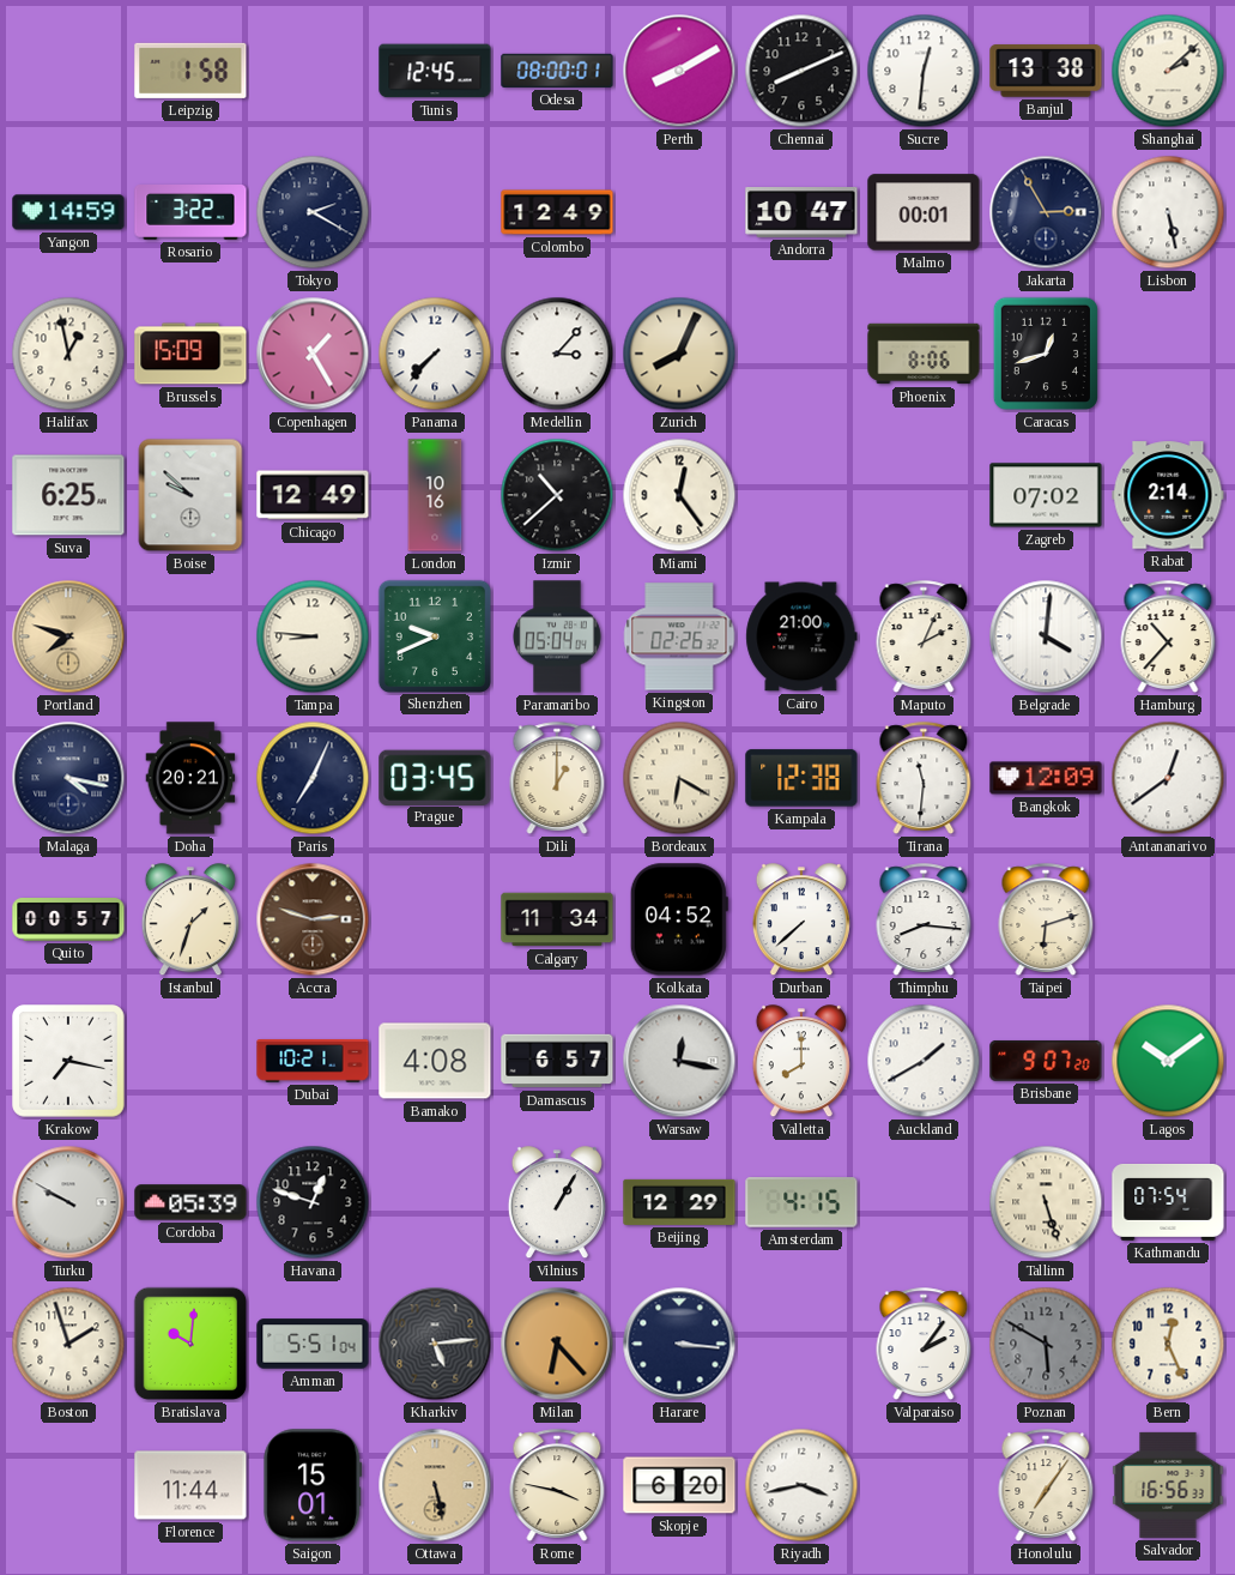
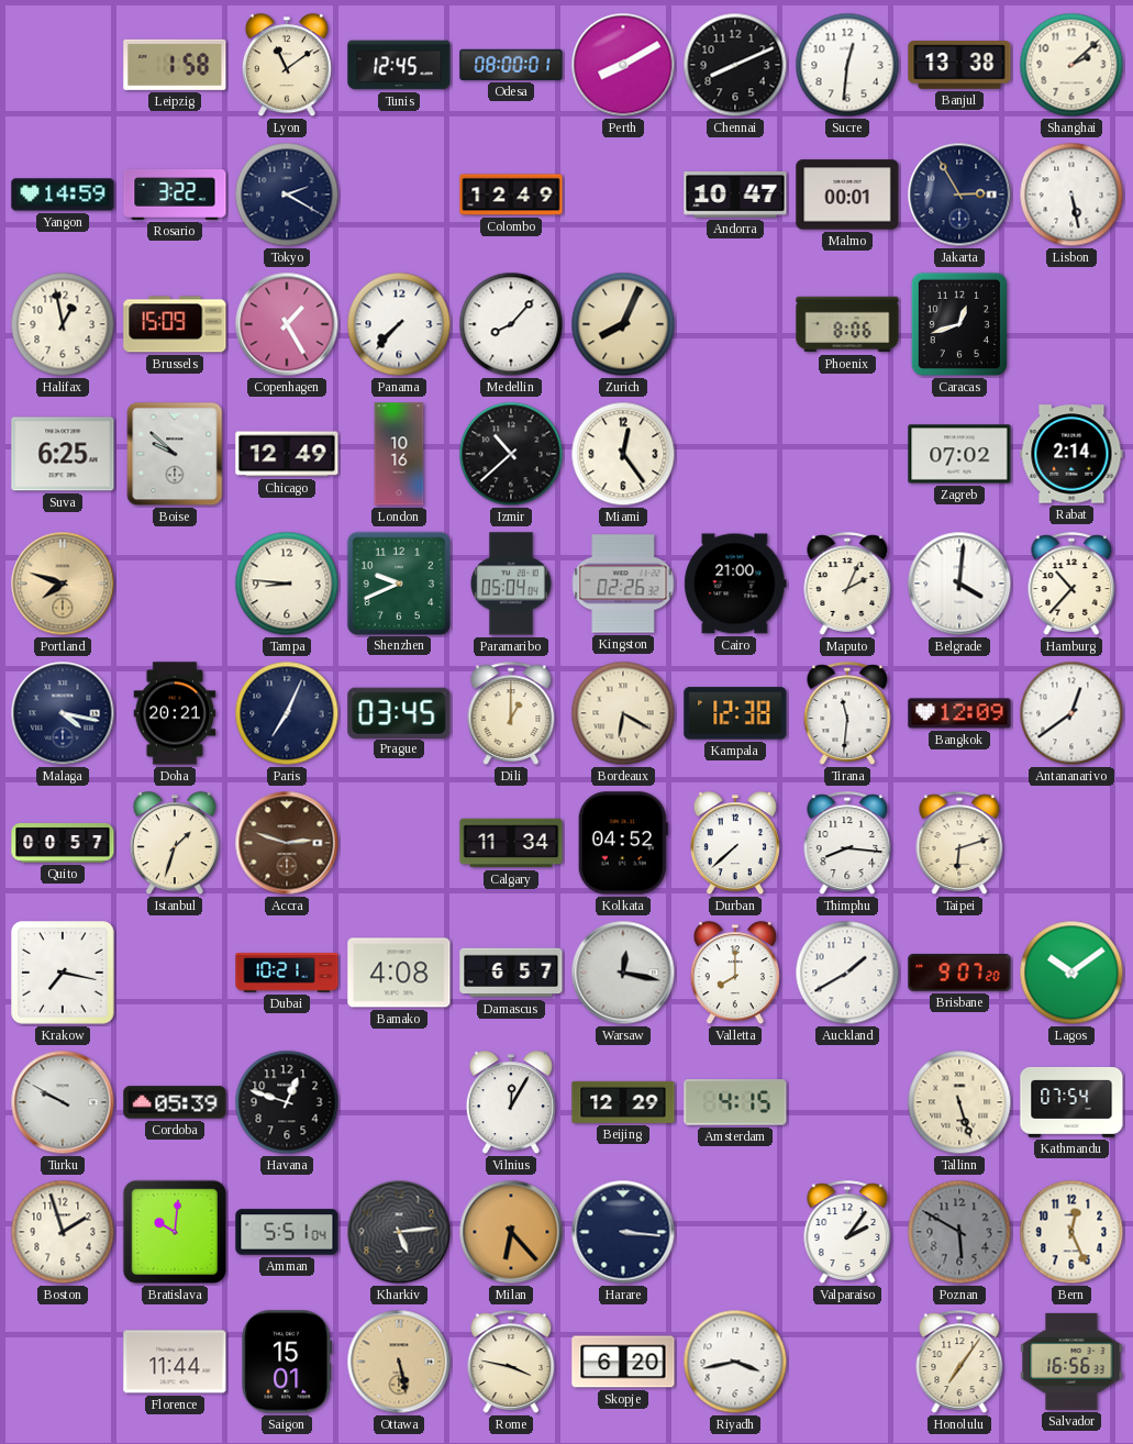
Lyon: none -> 11:09 (287, 66)
Medellin: 3:07 -> 8:07 (511, 324)
Vilnius: 1:05 -> 12:05 (511, 1103)
